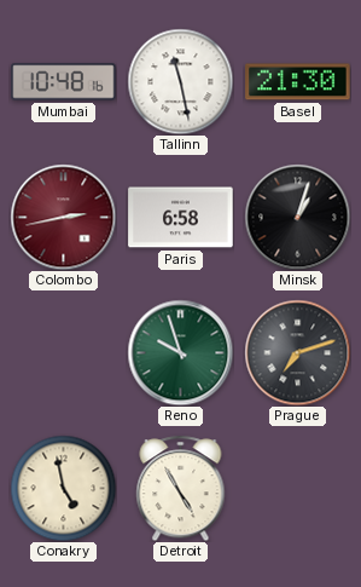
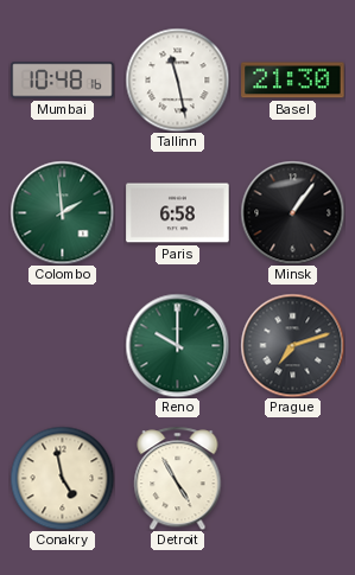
Colombo: 2:43 -> 1:59 (62, 212)
Colombo dial: burgundy -> green (62, 212)
Minsk: 1:03 -> 1:06 (292, 212)
Reno: 9:57 -> 10:00 (177, 345)
